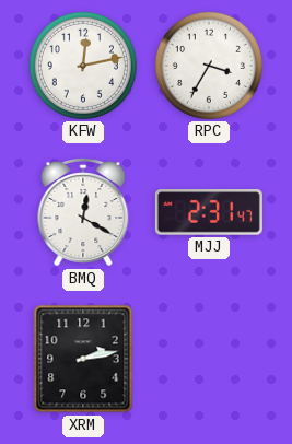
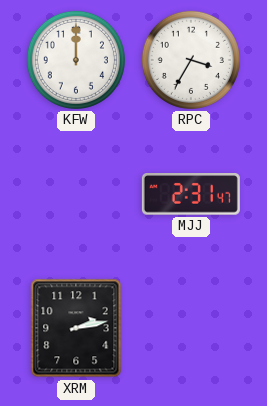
KFW: 12:13 -> 12:00 (76, 60)
BMQ: 12:20 -> none (83, 213)
